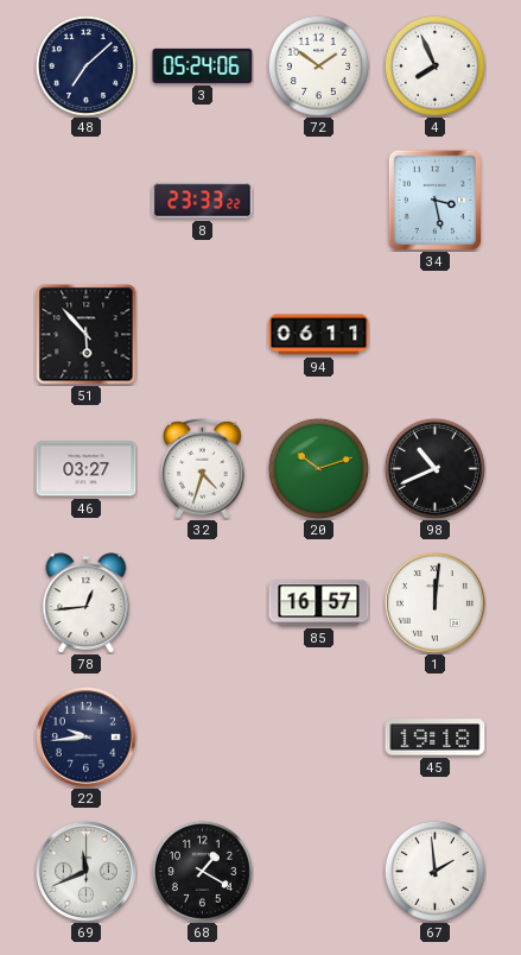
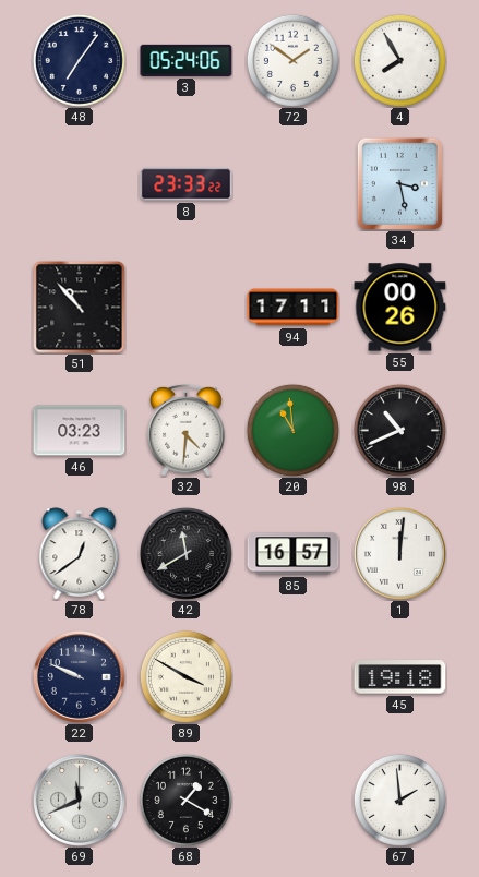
48: 7:08 -> 7:06 (79, 60)
4: 7:56 -> 7:55 (399, 60)
51: 5:53 -> 10:53 (80, 308)
94: 06:11 -> 17:11 (294, 308)
55: none -> 00:26 (400, 308)
46: 03:27 -> 03:23 (80, 431)
32: 4:33 -> 4:31 (187, 430)
20: 10:12 -> 10:59 (292, 430)
78: 12:44 -> 12:39 (80, 554)
42: none -> 11:40 (185, 553)
22: 9:44 -> 9:49 (79, 676)
89: none -> 3:50 (185, 676)
